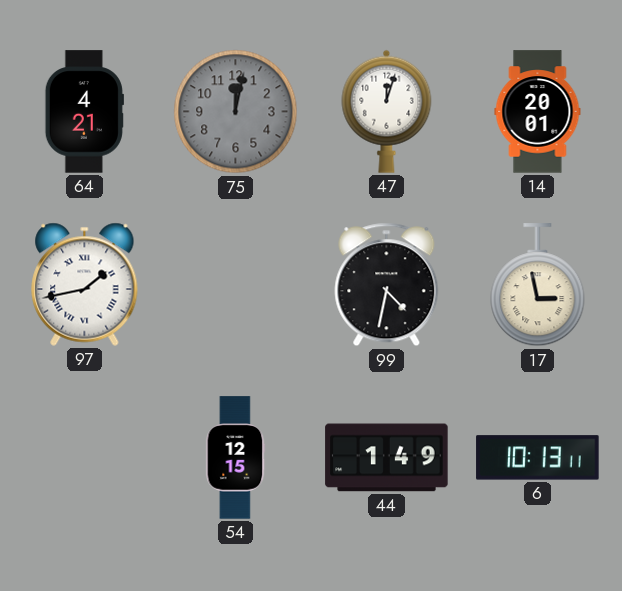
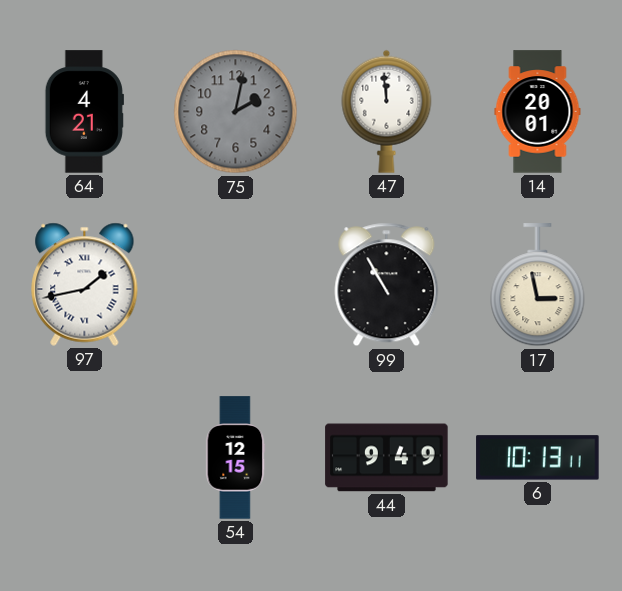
75: 12:02 -> 2:02 (236, 112)
47: 12:03 -> 11:59 (387, 111)
99: 4:32 -> 10:55 (387, 285)
44: 1:49 -> 9:49 (387, 458)
